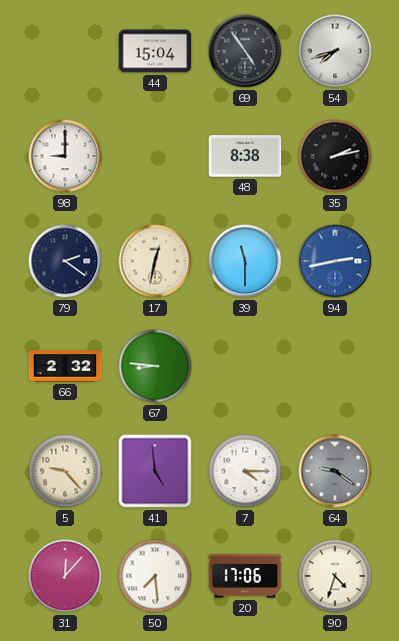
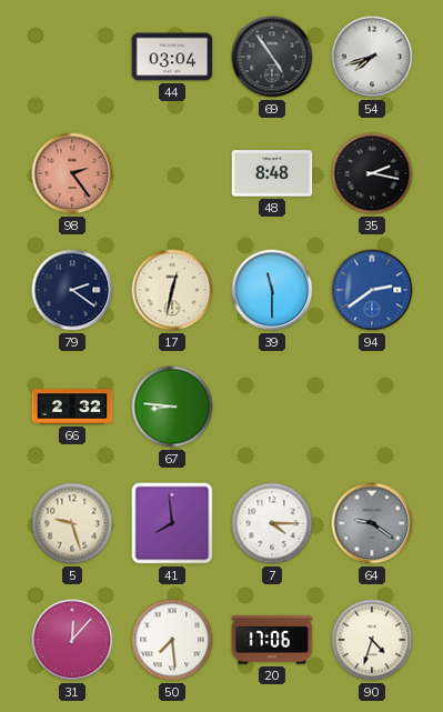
44: 15:04 -> 03:04 (172, 57)
98: 9:00 -> 2:24 (72, 173)
98 dial: white -> salmon (72, 173)
48: 8:38 -> 8:48 (272, 173)
35: 2:13 -> 2:17 (372, 173)
94: 2:43 -> 2:39 (372, 290)
5: 9:23 -> 9:27 (72, 523)
41: 4:59 -> 7:59 (172, 523)
